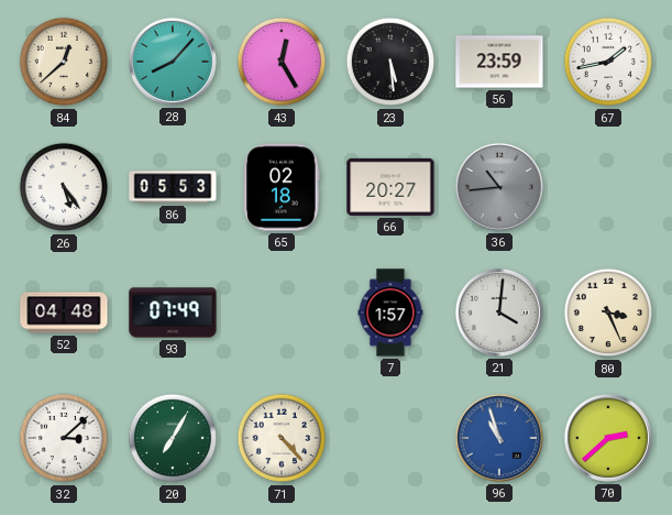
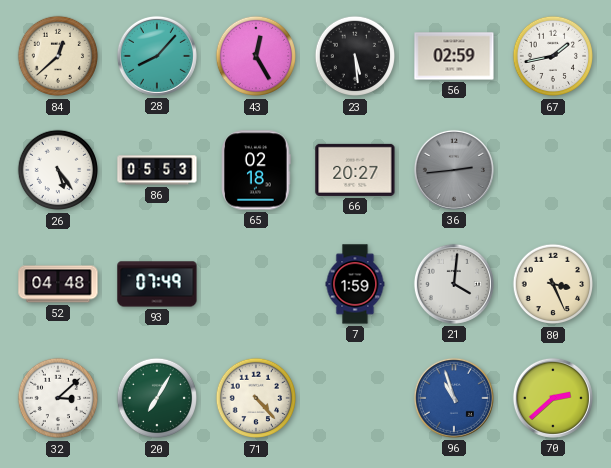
56: 23:59 -> 02:59 (454, 56)
36: 10:44 -> 2:44 (454, 170)
7: 1:57 -> 1:59 (355, 284)
